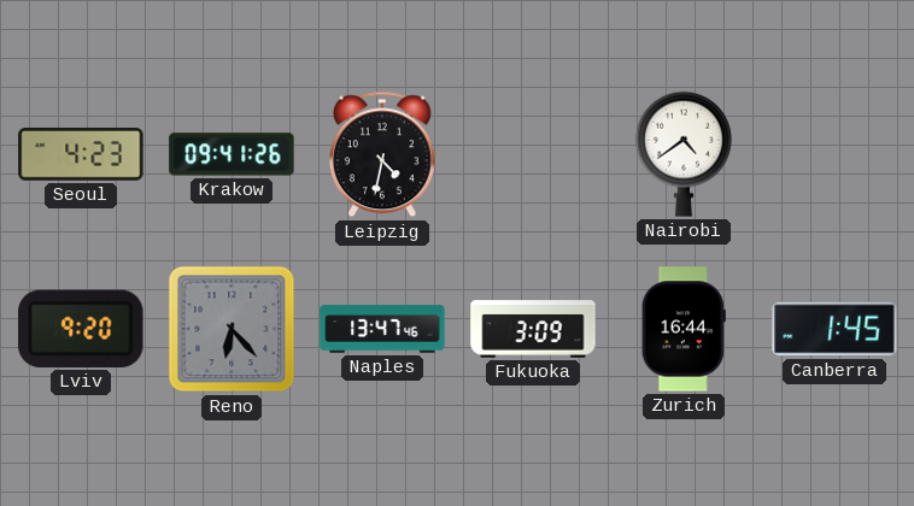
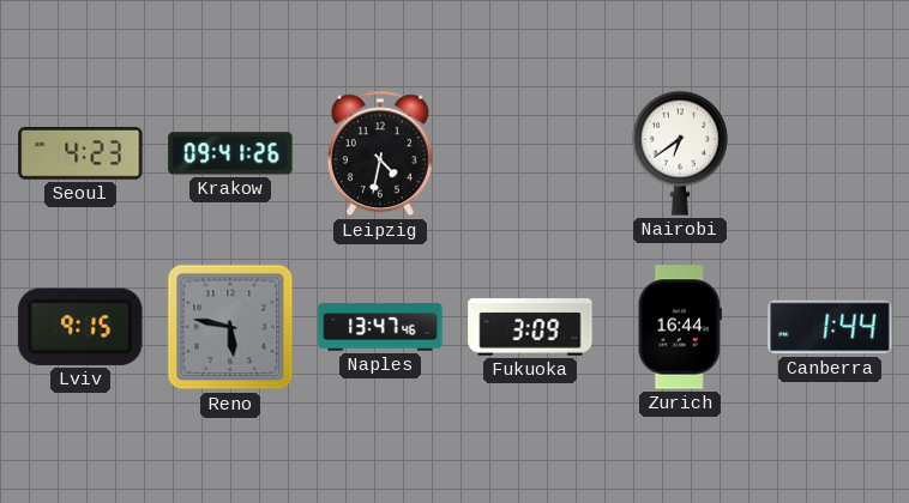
Nairobi: 4:39 -> 6:39 (680, 153)
Lviv: 9:20 -> 9:15 (80, 327)
Reno: 6:23 -> 5:47 (230, 327)
Canberra: 1:45 -> 1:44 (830, 327)
